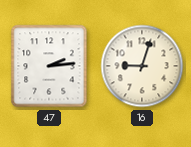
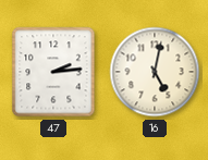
16: 9:03 -> 5:02 (155, 72)
